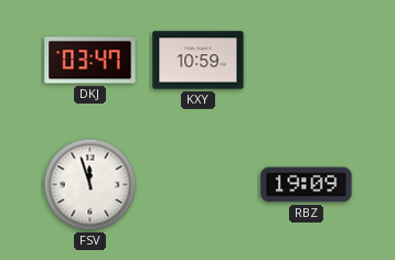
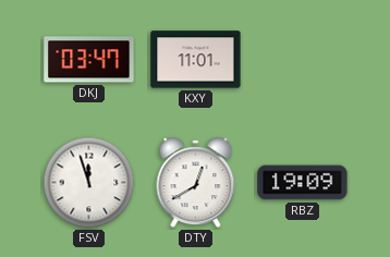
KXY: 10:59 -> 11:01 (196, 60)
DTY: none -> 12:40 (196, 183)
